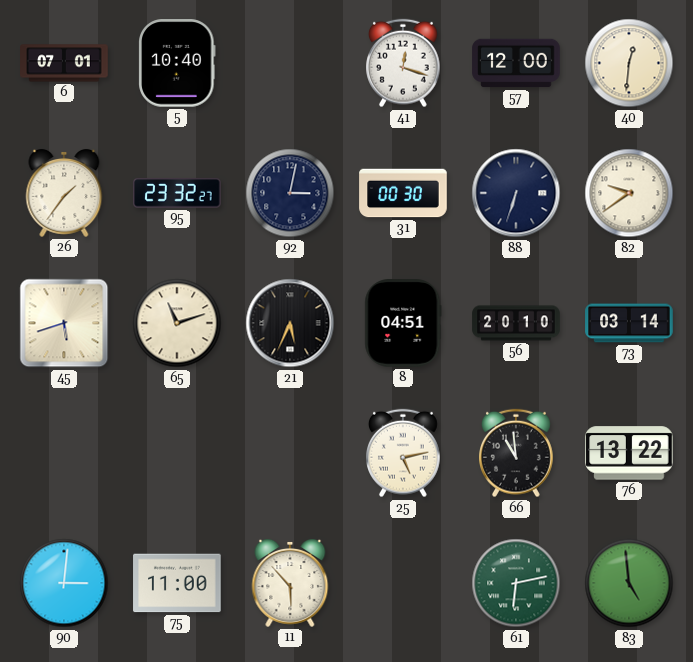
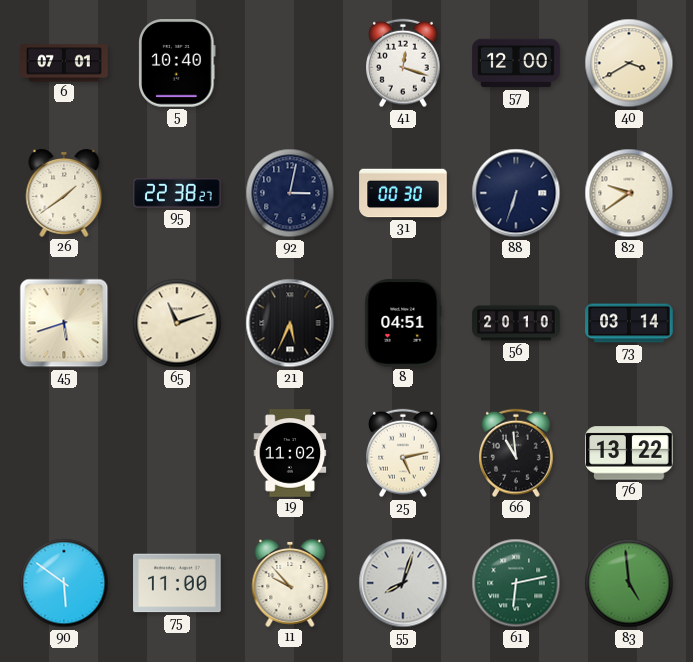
40: 12:31 -> 3:40 (629, 63)
26: 1:36 -> 1:39 (64, 193)
95: 23:32 -> 22:38 (177, 193)
19: none -> 11:02 (290, 453)
90: 3:01 -> 5:51 (64, 583)
11: 5:53 -> 9:53 (290, 583)
55: none -> 8:03 (403, 583)
